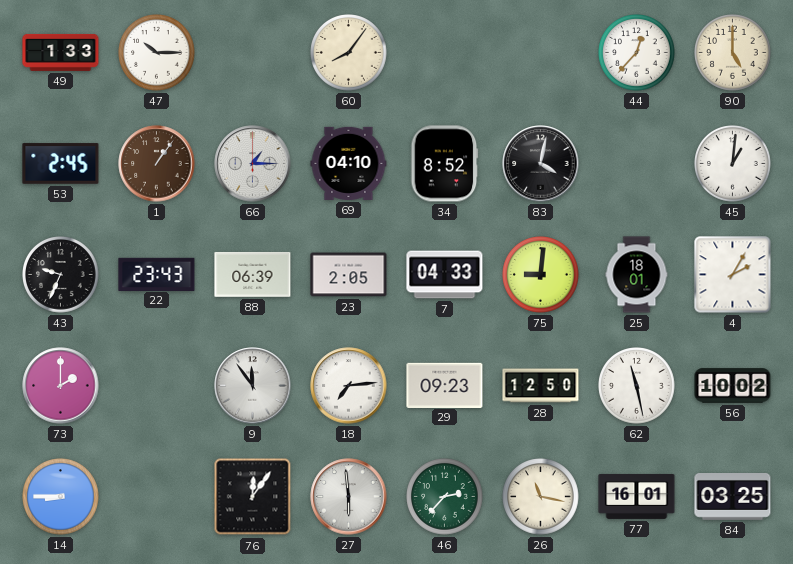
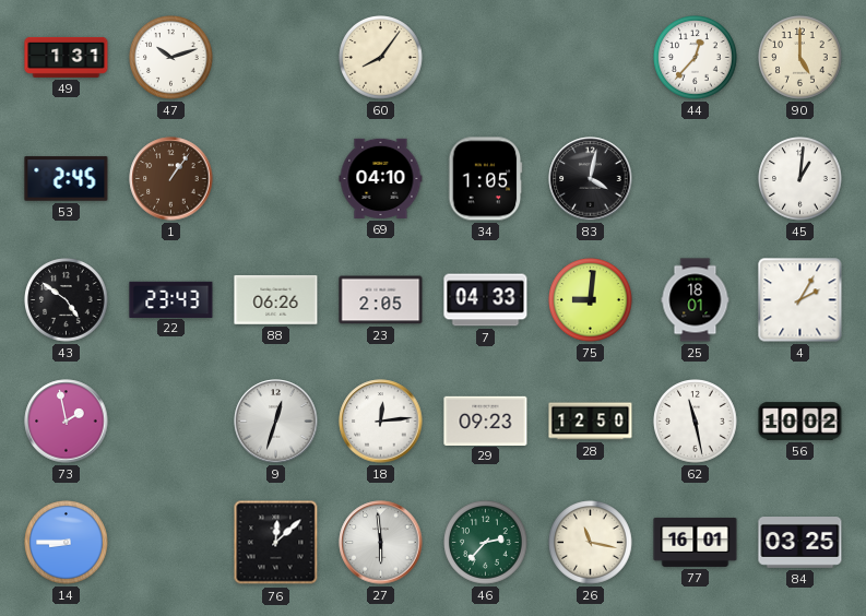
49: 1:33 -> 1:31 (67, 57)
47: 10:15 -> 10:12 (171, 58)
66: 1:15 -> none (253, 164)
34: 8:52 -> 1:05 (486, 179)
43: 9:34 -> 4:51 (67, 300)
88: 06:39 -> 06:26 (276, 299)
73: 2:00 -> 1:58 (67, 422)
9: 11:54 -> 12:33 (276, 422)
18: 7:14 -> 12:14 (381, 422)
76: 12:06 -> 12:08 (276, 543)
